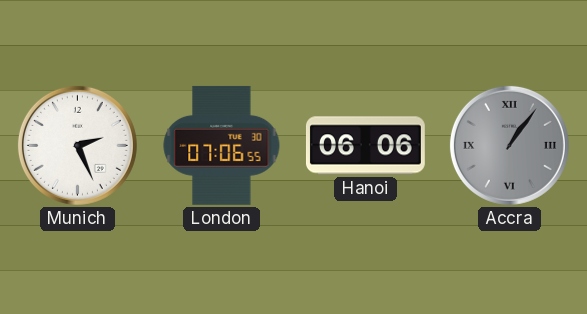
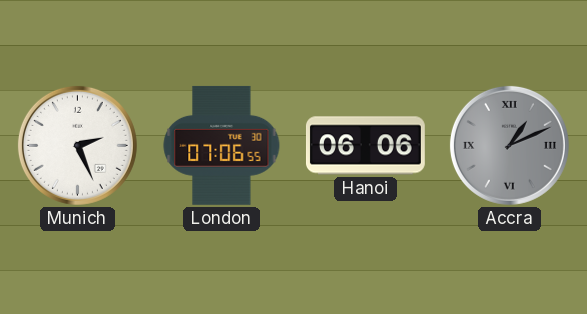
Accra: 1:06 -> 1:11 (509, 145)
